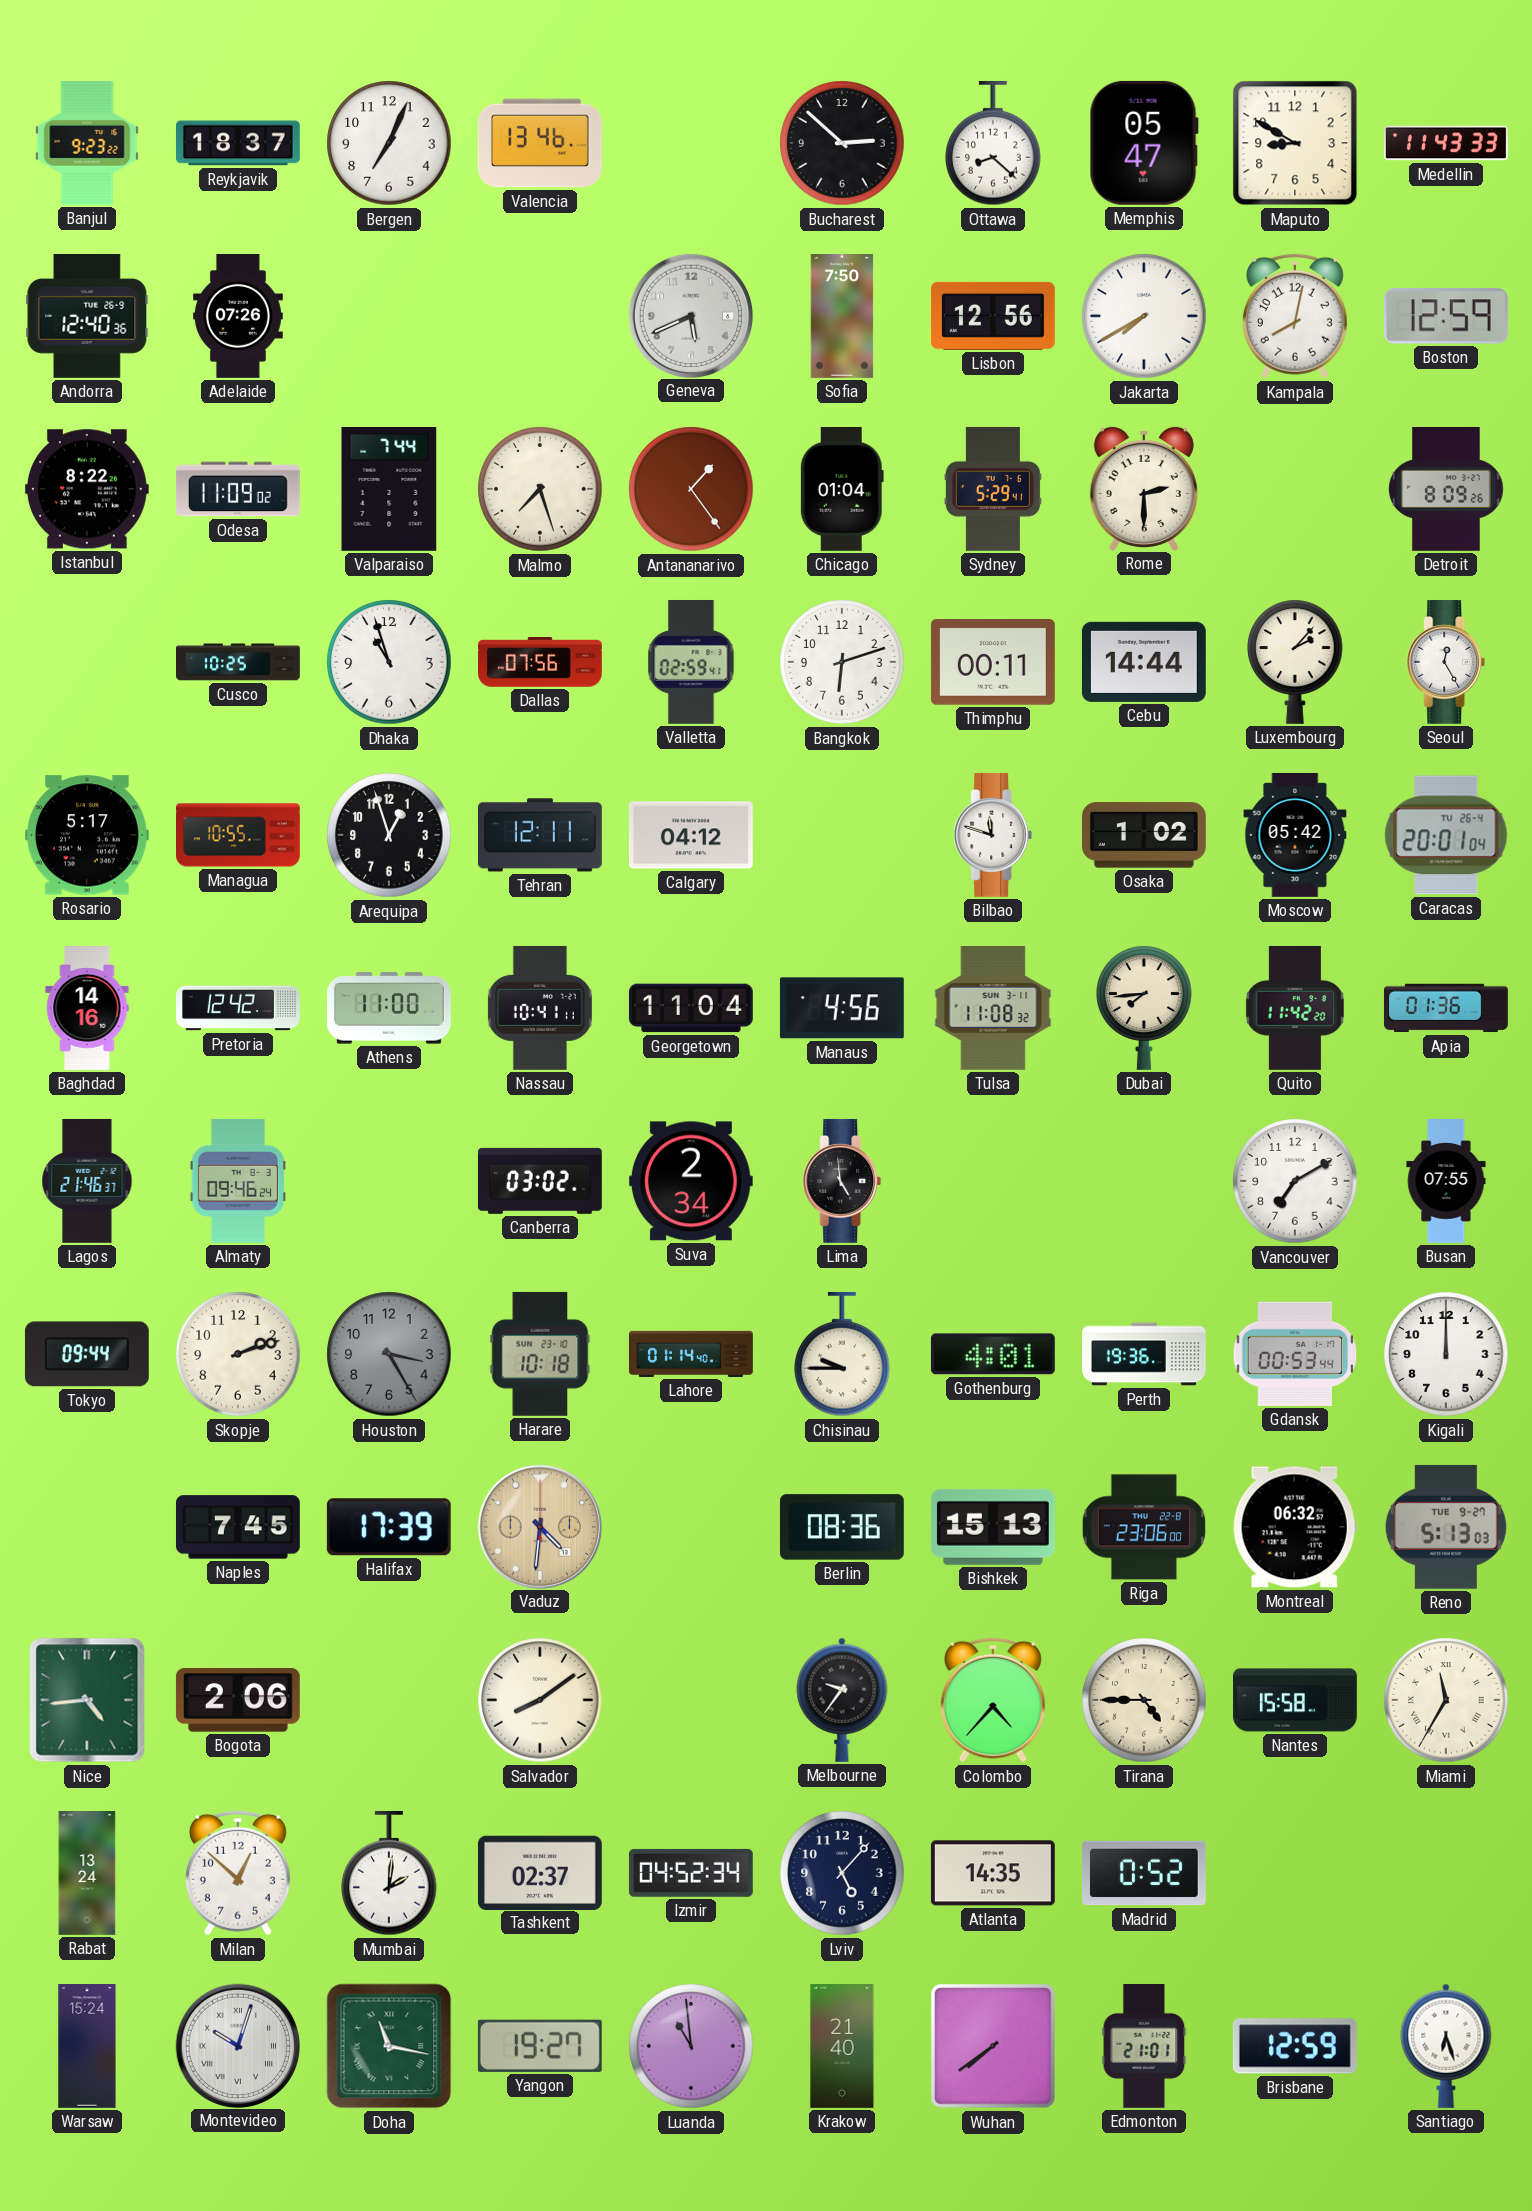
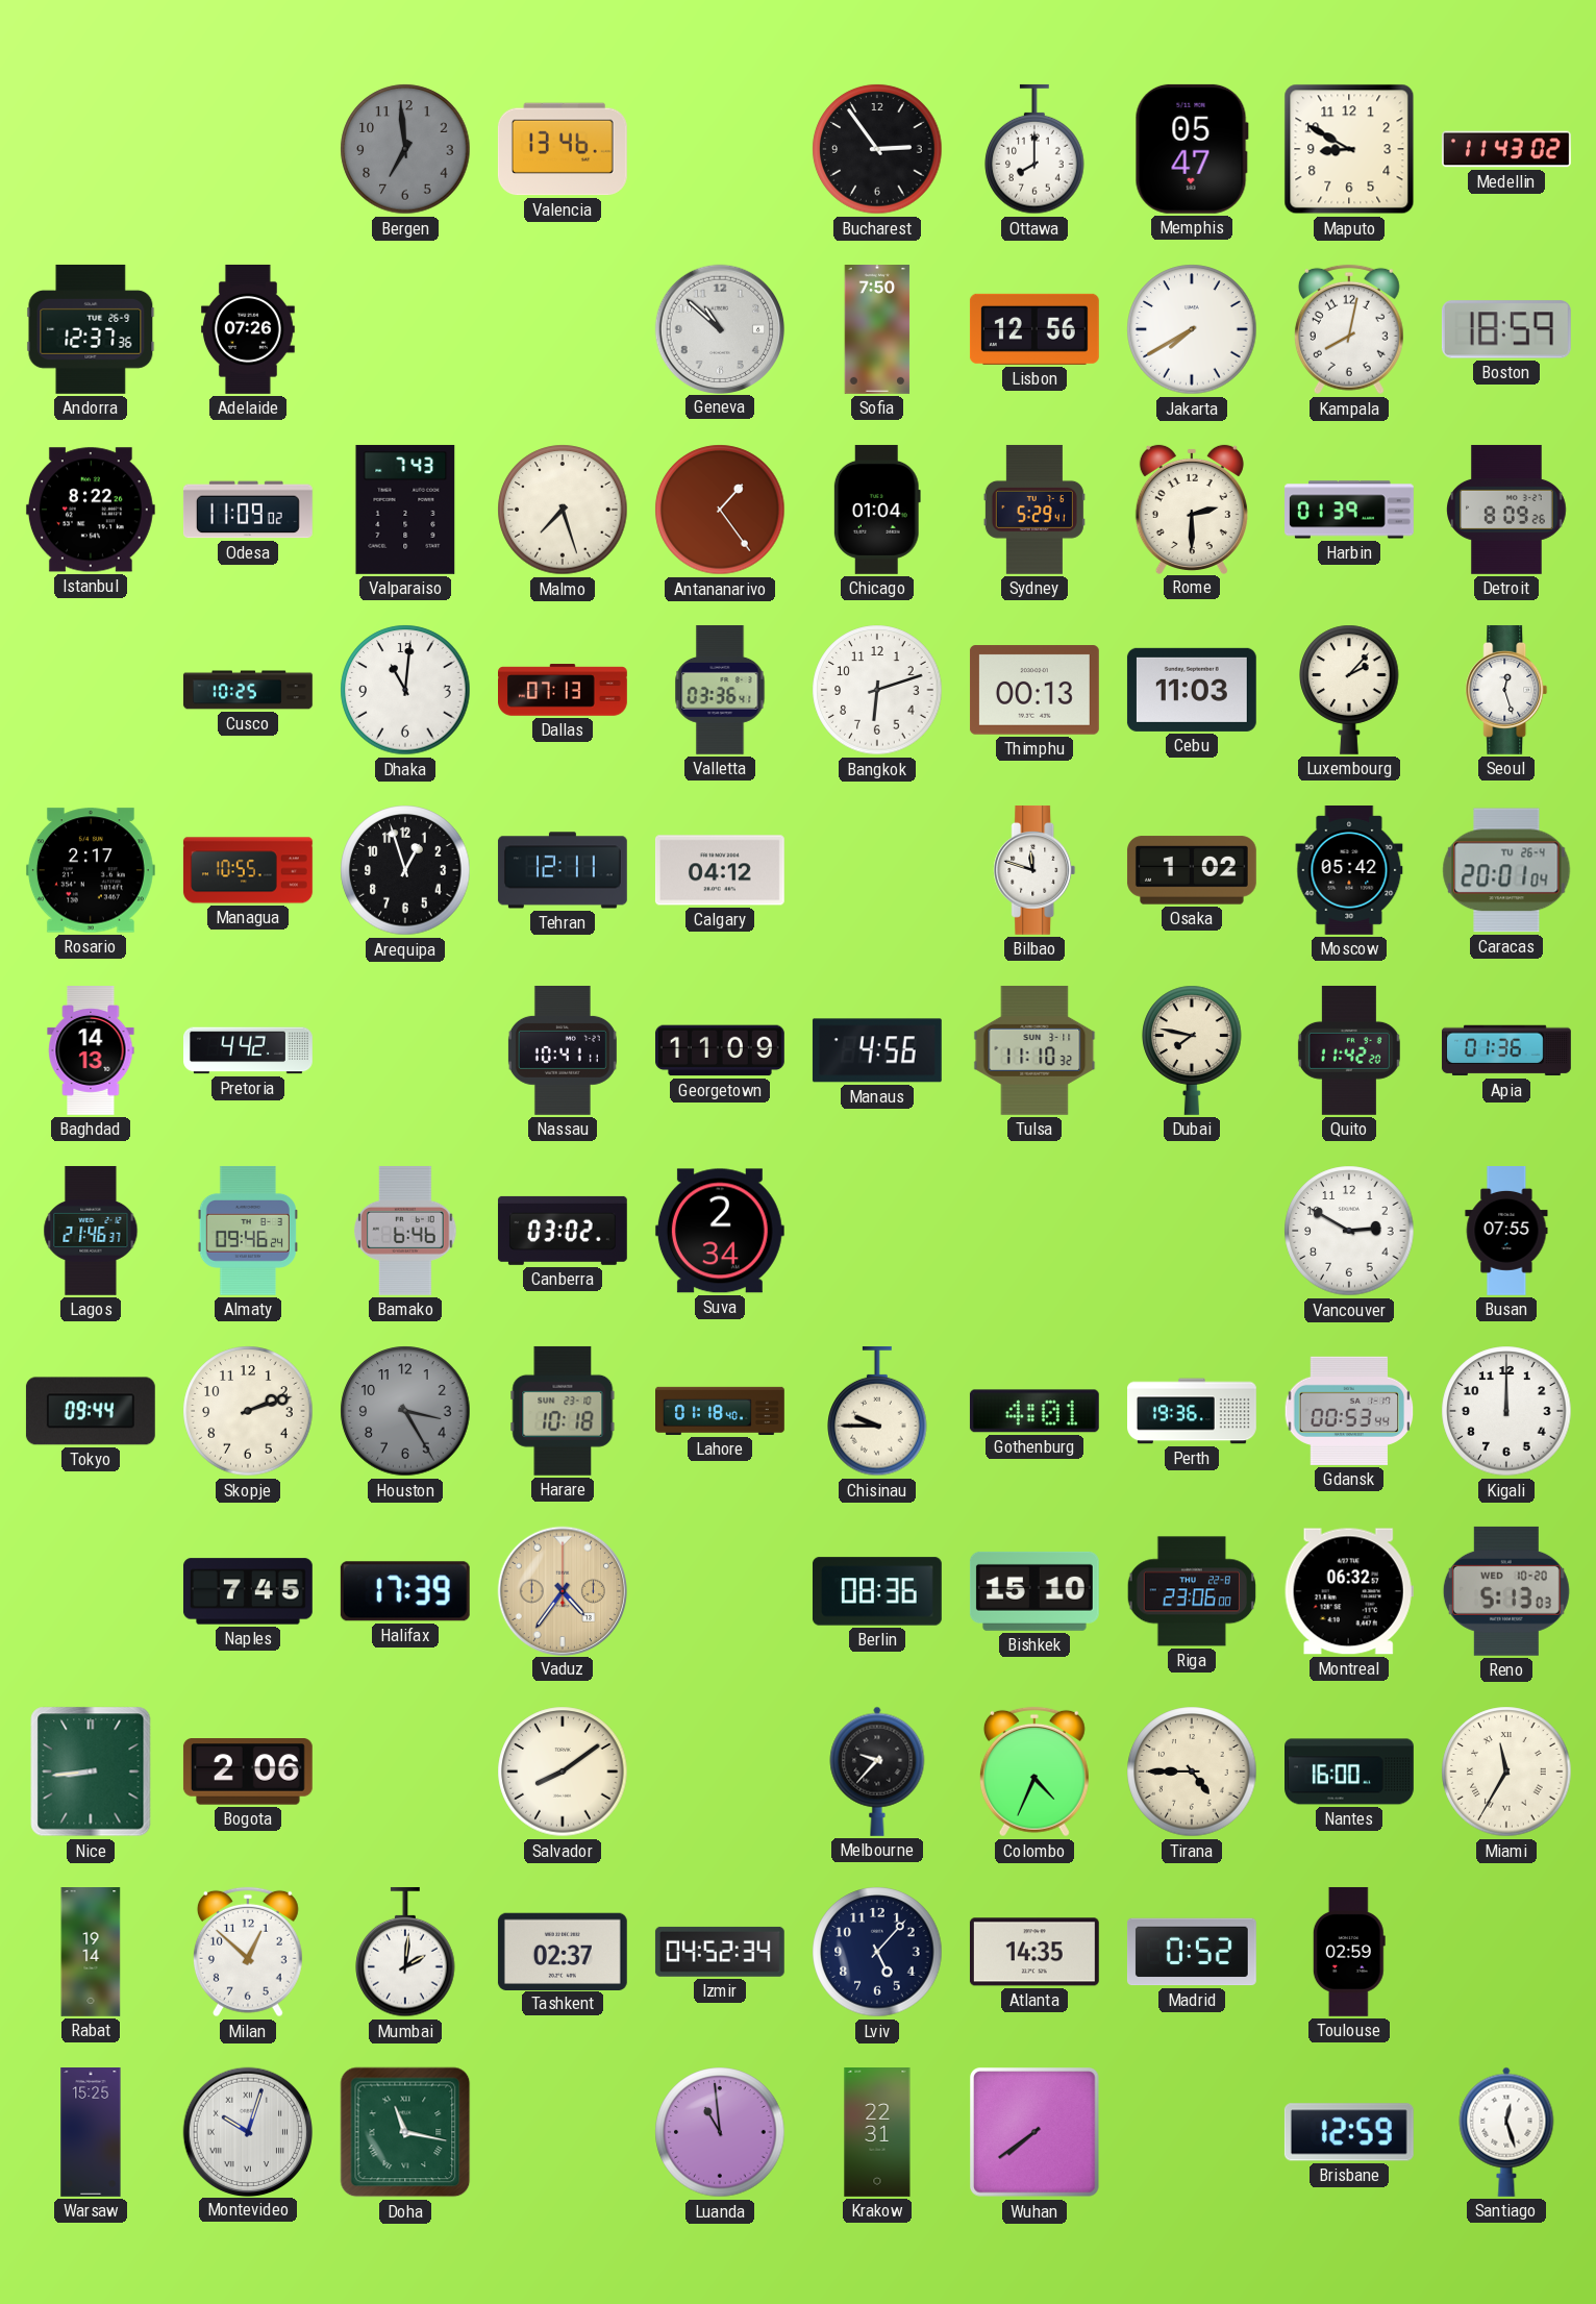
Banjul: 9:23 -> none (87, 144)
Reykjavik: 18:37 -> none (238, 143)
Bergen: 7:04 -> 6:59 (405, 149)
Bergen dial: white -> grey (405, 149)
Bucharest: 2:52 -> 2:54 (877, 149)
Ottawa: 8:22 -> 8:00 (1034, 149)
Medellin: 11:43:33 -> 11:43:02 (1506, 149)
Andorra: 12:40 -> 12:37 (91, 329)
Geneva: 5:41 -> 10:52 (719, 328)
Boston: 12:59 -> 18:59 (1506, 329)
Valparaiso: 7:44 -> 7:43 (405, 510)
Harbin: none -> 01:39 (1350, 510)
Dhaka: 10:57 -> 11:01 (405, 690)
Dallas: 07:56 -> 07:13 (564, 690)
Valletta: 02:59 -> 03:36 (720, 690)
Thimphu: 00:11 -> 00:13 (1034, 690)
Cebu: 14:44 -> 11:03 (1192, 690)
Seoul: 12:25 -> 12:27 (1506, 690)
Rosario: 5:17 -> 2:17 (91, 870)
Baghdad: 14:16 -> 14:13 (91, 1051)
Pretoria: 12:42 -> 4:42 (249, 1050)
Athens: 11:00 -> none (389, 1008)
Georgetown: 11:04 -> 11:09 (720, 1050)
Tulsa: 11:08 -> 11:10 (1034, 1050)
Dubai: 7:44 -> 7:47 (1192, 1050)
Bamako: none -> 6:46 (405, 1231)
Lima: 4:59 -> none (842, 1181)
Vancouver: 7:10 -> 2:50 (1349, 1231)
Lahore: 01:14 -> 01:18 (721, 1411)
Vaduz: 4:31 -> 4:36 (562, 1590)
Bishkek: 15:13 -> 15:10 (1034, 1591)
Reno date: TUE 9-27 -> WED 10-20 (1506, 1591)
Nice: 4:44 -> 8:44 (91, 1772)
Melbourne: 9:36 -> 9:37 (877, 1772)
Colombo: 4:37 -> 4:34 (1034, 1772)
Nantes: 15:58 -> 16:00 (1350, 1772)
Rabat: 13:24 -> 19:14 (91, 1953)
Toulouse: none -> 02:59 (1349, 1952)
Warsaw: 15:24 -> 15:25 (91, 2133)
Yangon: 19:27 -> none (540, 2046)
Krakow: 21:40 -> 22:31 (877, 2133)
Edmonton: 21:01 -> none (1144, 2046)
Santiago: 6:27 -> 12:27 (1506, 2132)
